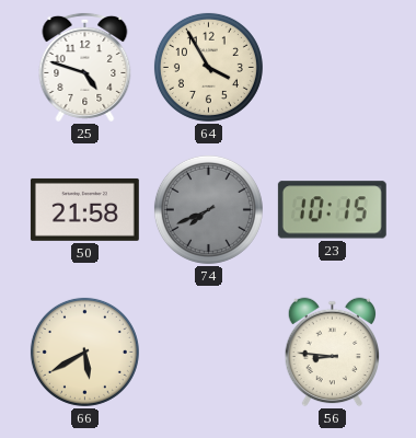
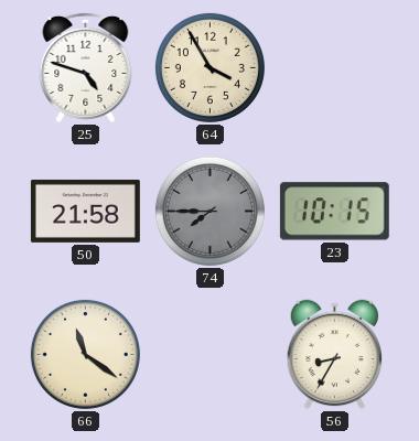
74: 7:41 -> 7:45 (209, 211)
66: 5:40 -> 11:21 (85, 354)
56: 8:46 -> 8:35 (335, 355)
